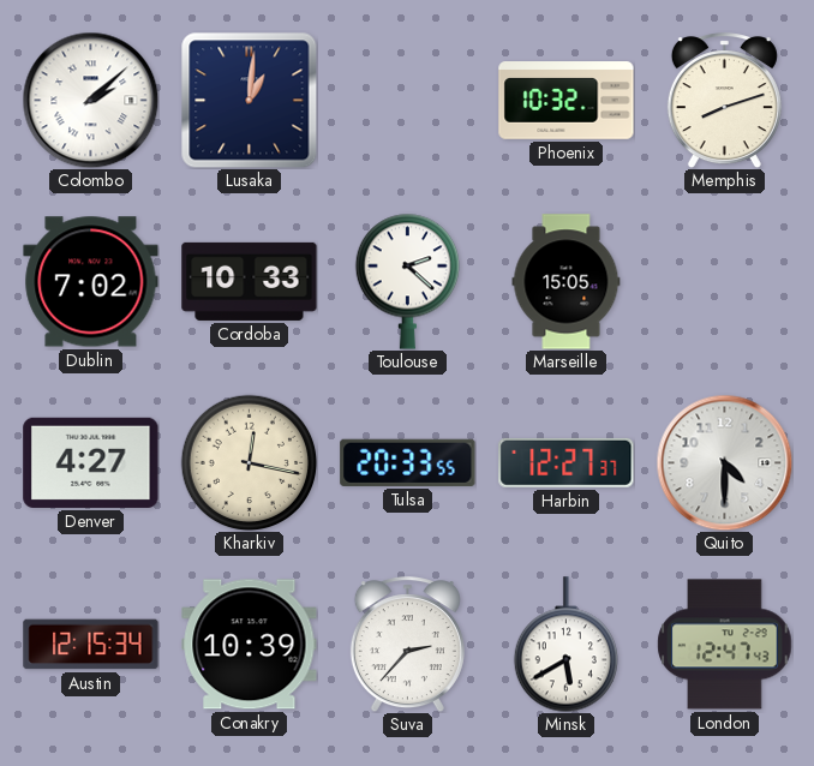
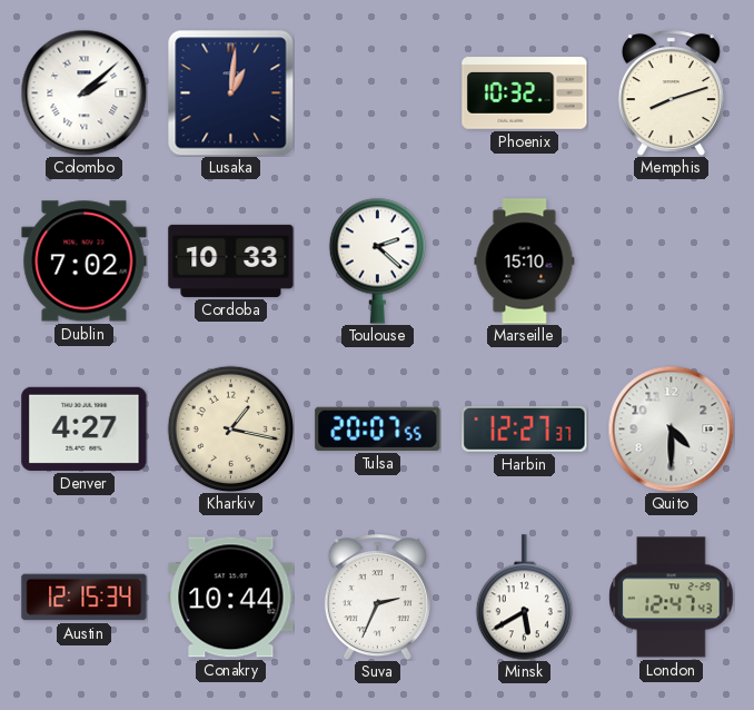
Marseille: 15:05 -> 15:10 (525, 262)
Kharkiv: 12:17 -> 1:17 (230, 428)
Tulsa: 20:33 -> 20:07 (378, 428)
Conakry: 10:39 -> 10:44 (231, 598)
Suva: 2:37 -> 2:34 (377, 598)
